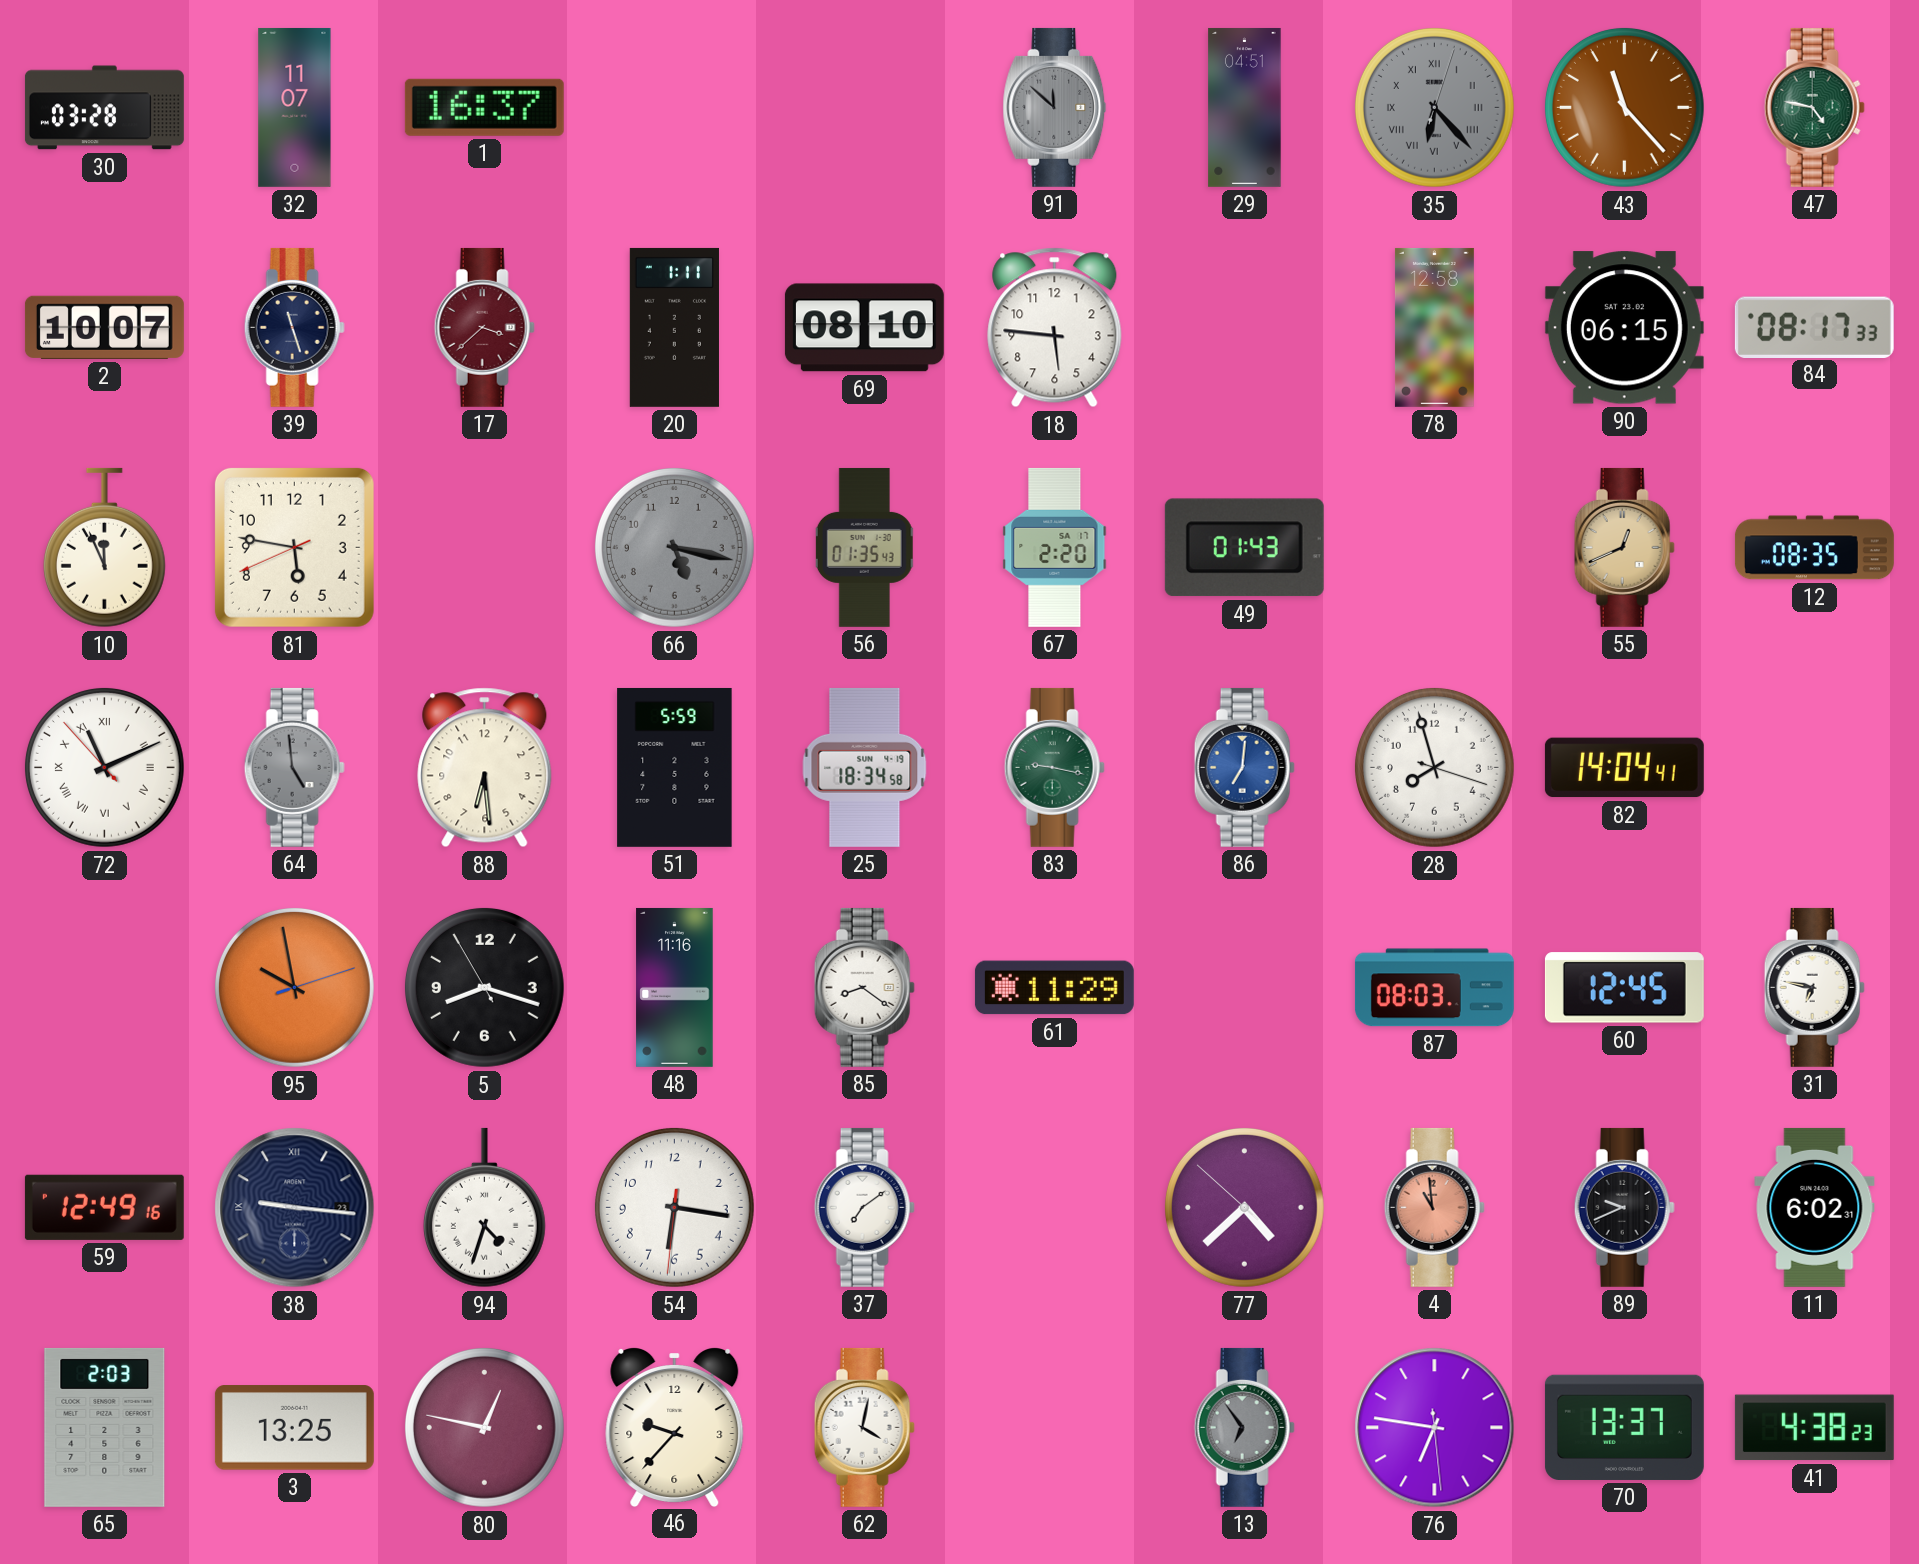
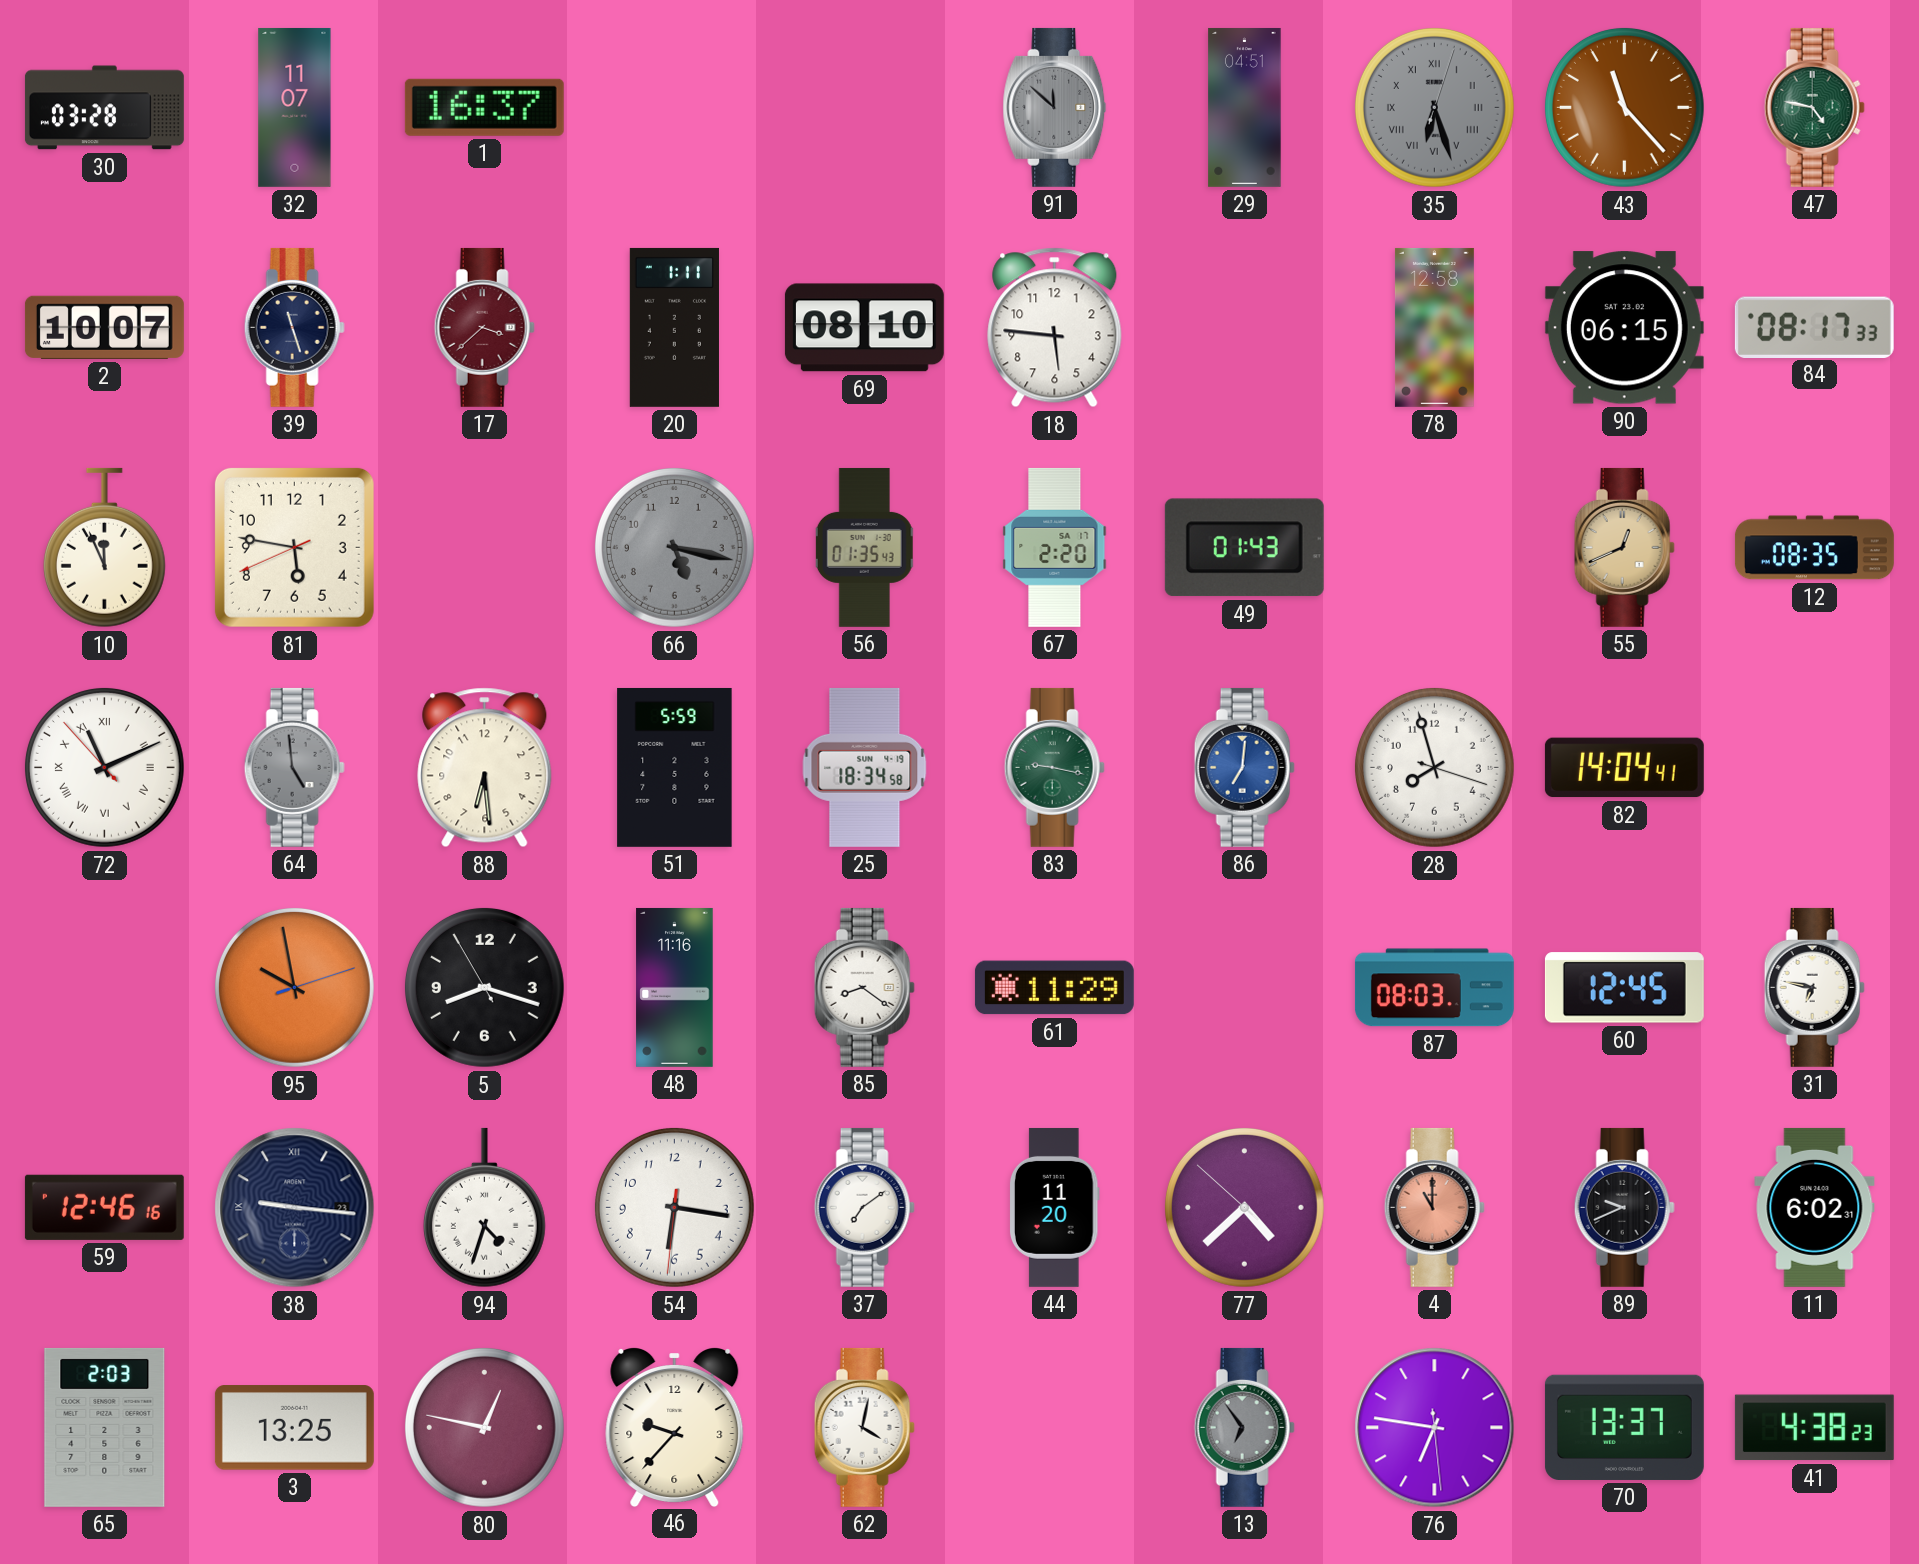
35: 6:23 -> 6:27 (1434, 107)
59: 12:49 -> 12:46 (104, 1207)
44: none -> 11:20 (1054, 1207)
4: 10:59 -> 11:00 (1434, 1207)
